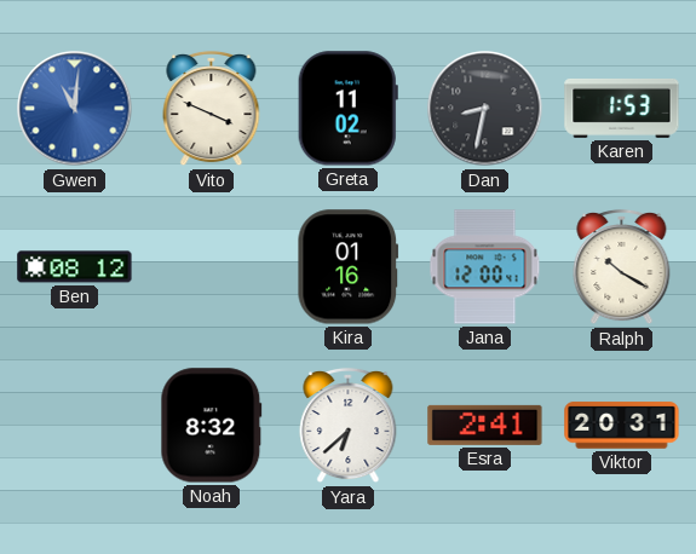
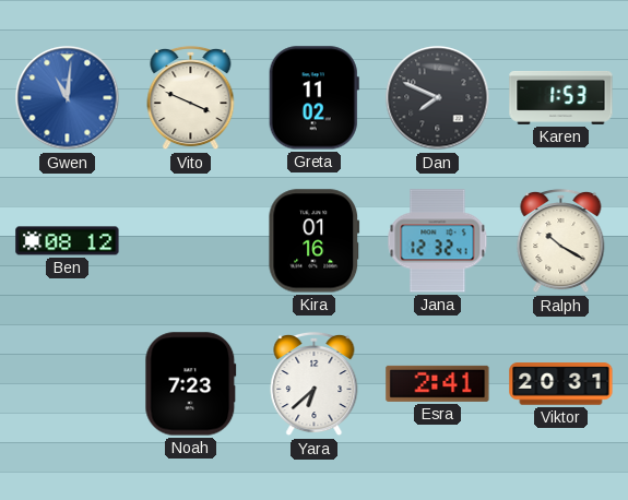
Dan: 8:32 -> 7:49 (438, 98)
Jana: 12:00 -> 12:32 (438, 241)
Noah: 8:32 -> 7:23 (191, 384)
